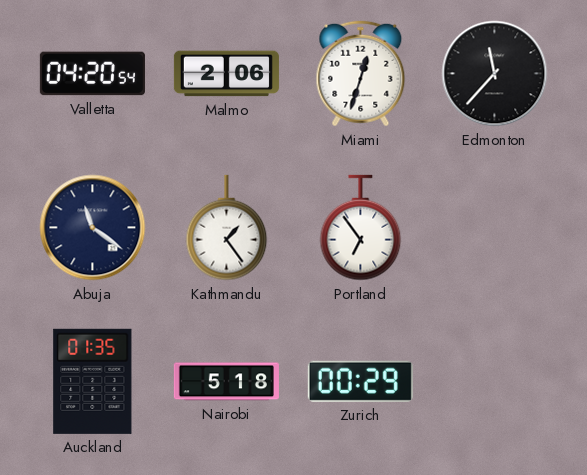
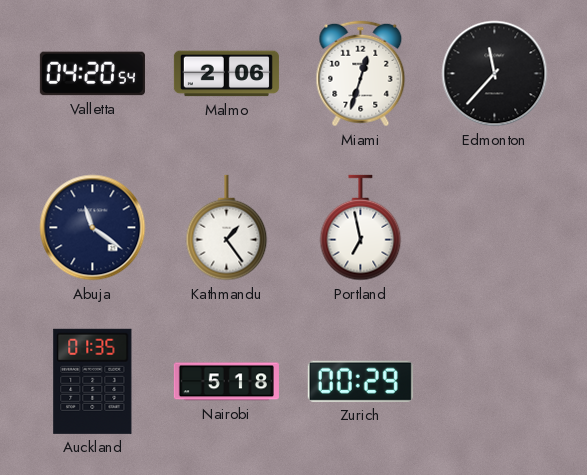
Portland: 6:54 -> 6:58 (361, 228)
